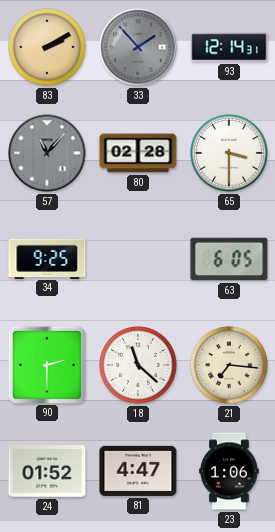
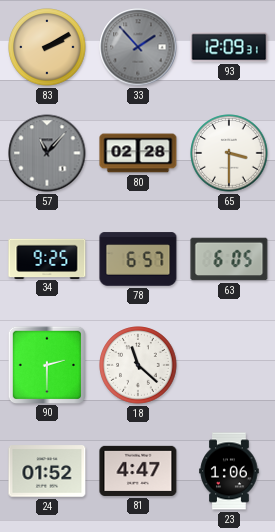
93: 12:14 -> 12:09 (229, 47)
78: none -> 6:57 (138, 259)
21: 7:16 -> none (229, 365)
